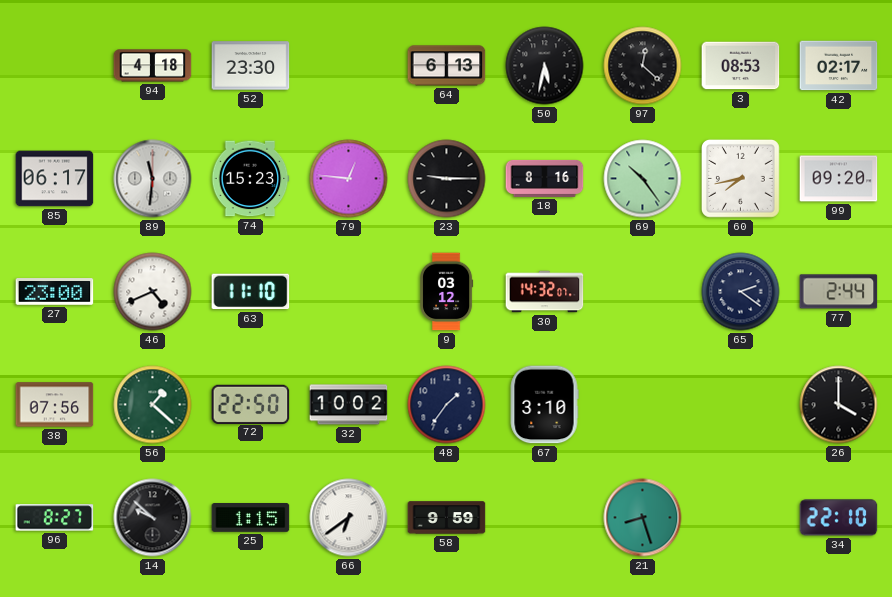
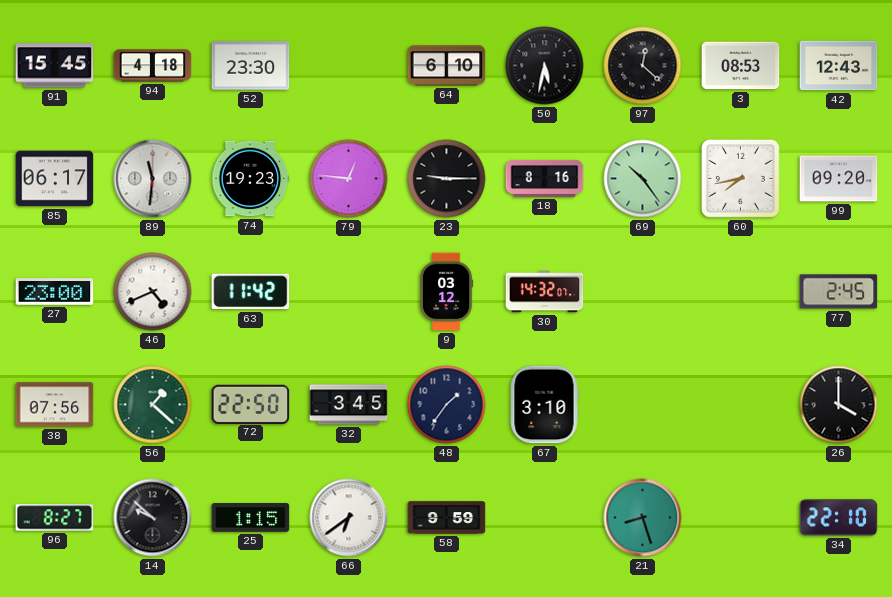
91: none -> 15:45 (55, 66)
64: 6:13 -> 6:10 (447, 66)
42: 02:17 -> 12:43 (839, 66)
74: 15:23 -> 19:23 (250, 179)
63: 11:10 -> 11:42 (251, 292)
65: 2:21 -> none (741, 292)
77: 2:44 -> 2:45 (839, 292)
32: 10:02 -> 3:45 (349, 405)
